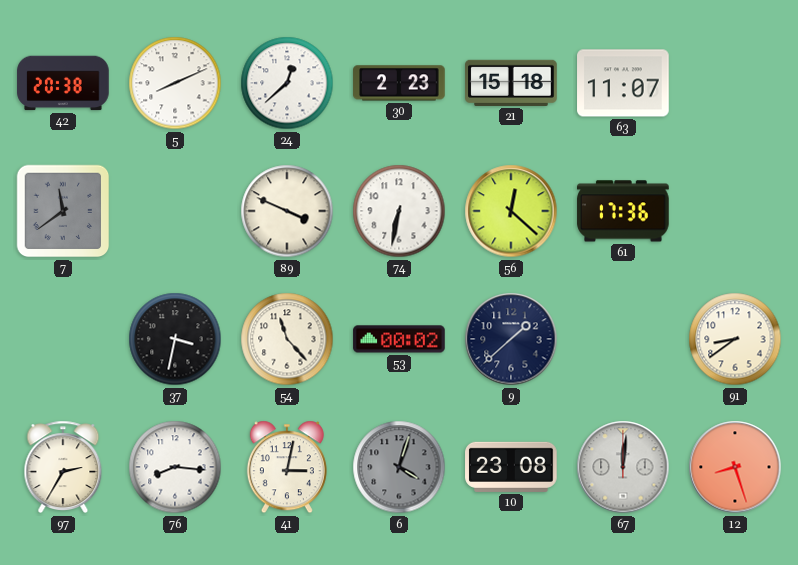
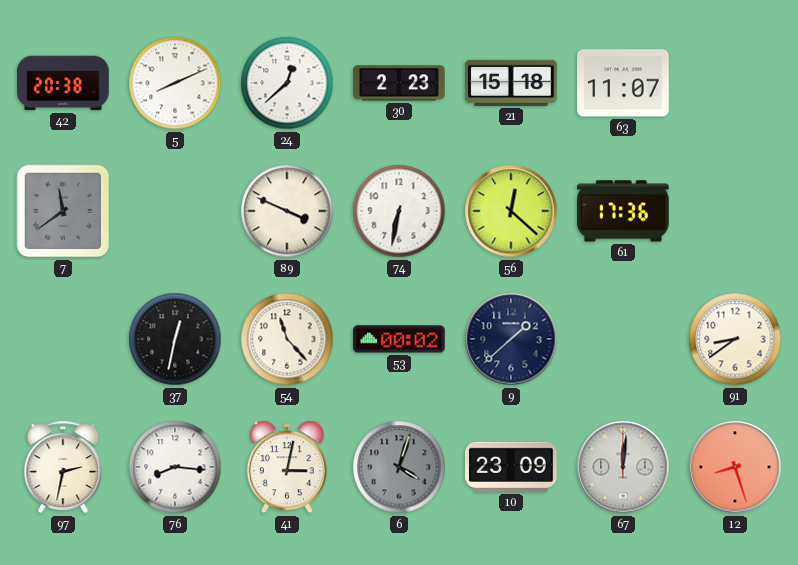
37: 3:32 -> 12:32 (175, 339)
97: 2:35 -> 2:32 (63, 467)
10: 23:08 -> 23:09 (511, 467)
